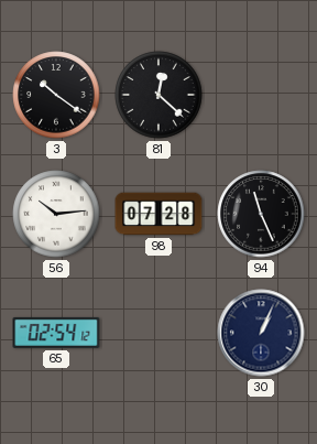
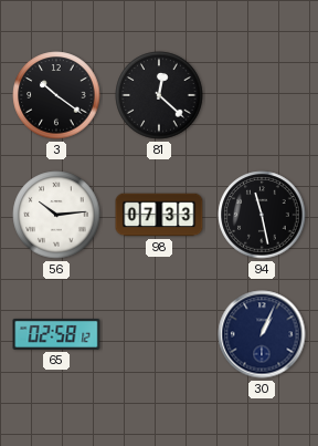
98: 07:28 -> 07:33 (159, 215)
94: 11:26 -> 11:28 (262, 215)
65: 02:54 -> 02:58 (56, 334)
